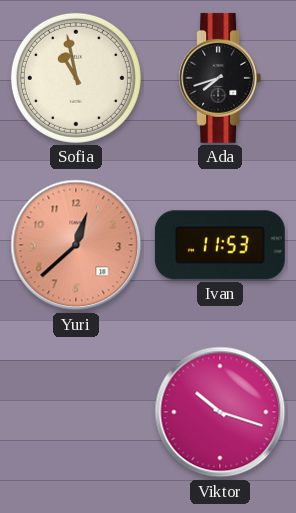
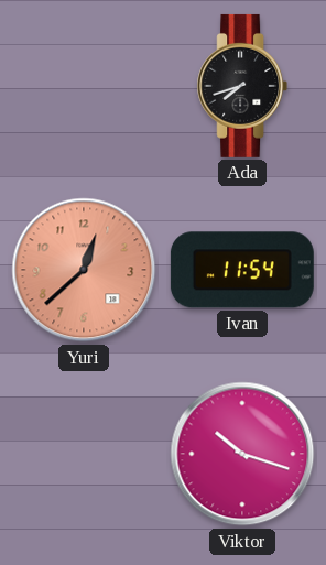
Sofia: 10:58 -> none (76, 78)
Ivan: 11:53 -> 11:54 (242, 270)
